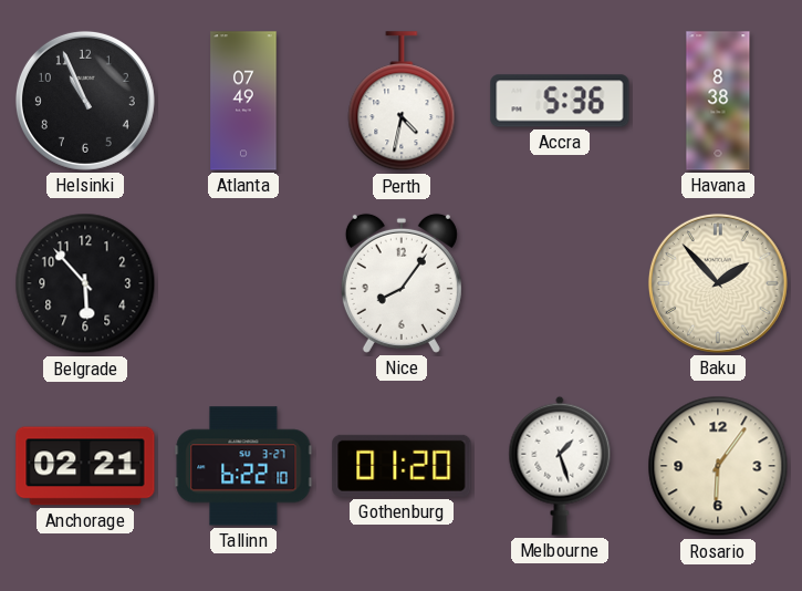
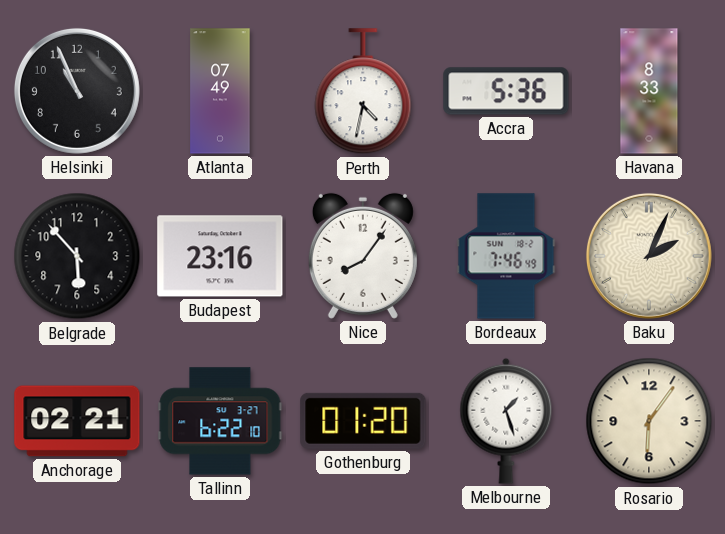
Havana: 8:38 -> 8:33 (649, 91)
Budapest: none -> 23:16 (220, 256)
Bordeaux: none -> 7:46 (506, 256)
Baku: 1:53 -> 2:04 (649, 256)
